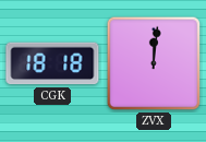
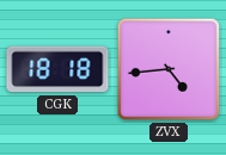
ZVX: 12:01 -> 4:44 (169, 69)
